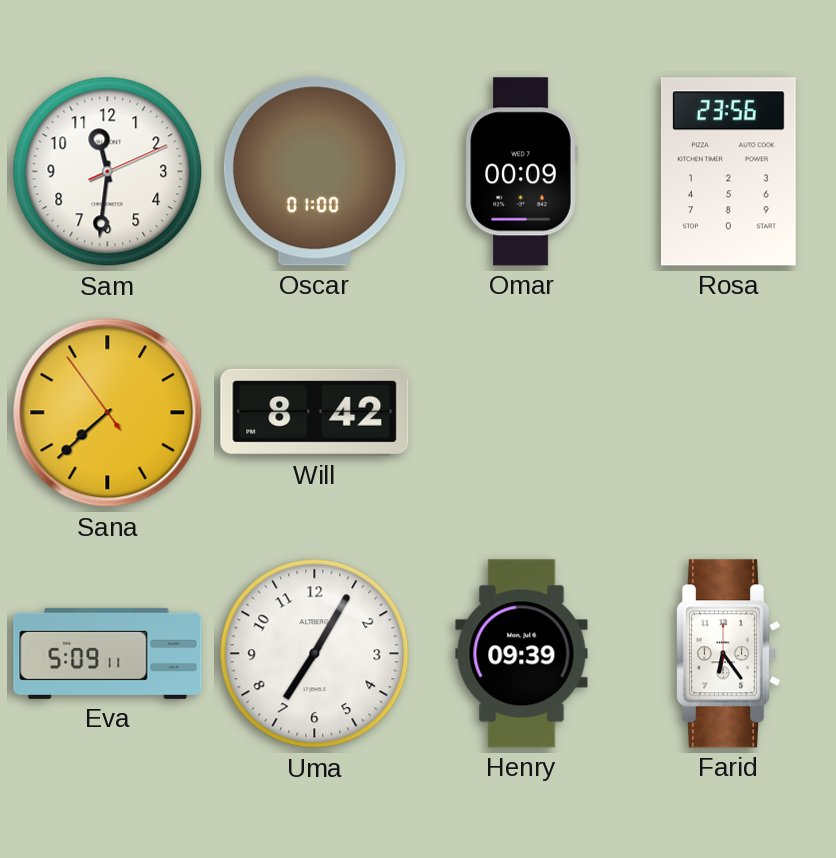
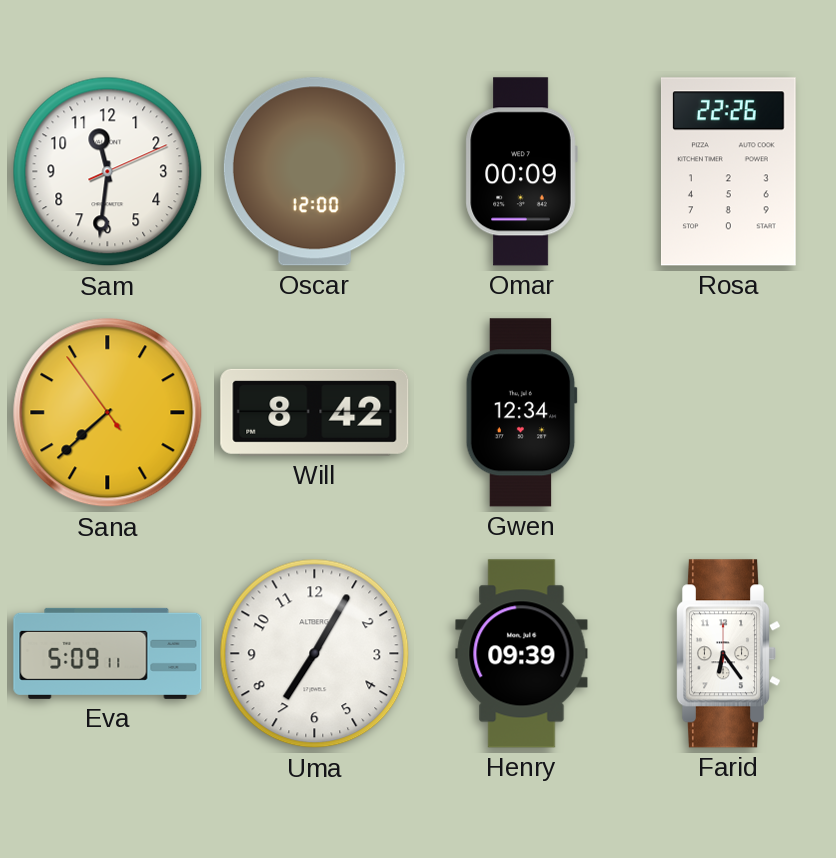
Oscar: 01:00 -> 12:00 (314, 172)
Rosa: 23:56 -> 22:26 (728, 172)
Gwen: none -> 12:34 (521, 413)
